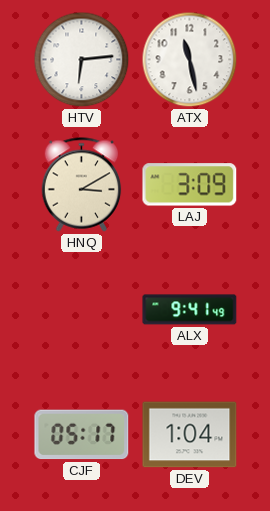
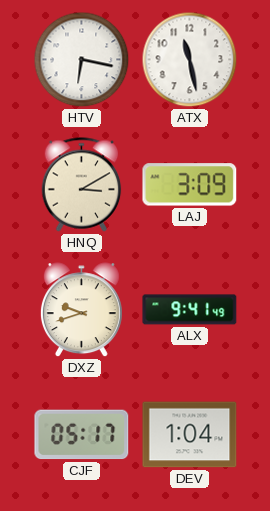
HTV: 6:14 -> 6:17 (82, 60)
DXZ: none -> 9:42 (81, 310)
